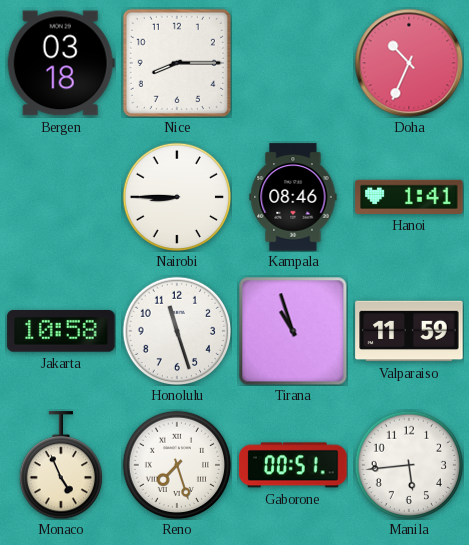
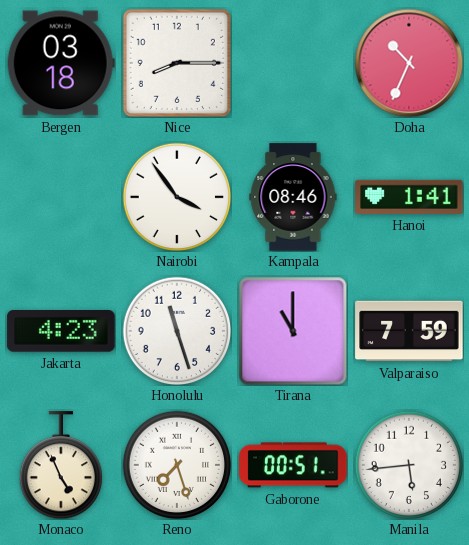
Nairobi: 8:45 -> 3:54 (177, 197)
Jakarta: 10:58 -> 4:23 (61, 331)
Tirana: 10:57 -> 11:00 (293, 331)
Valparaiso: 11:59 -> 7:59 (409, 331)
